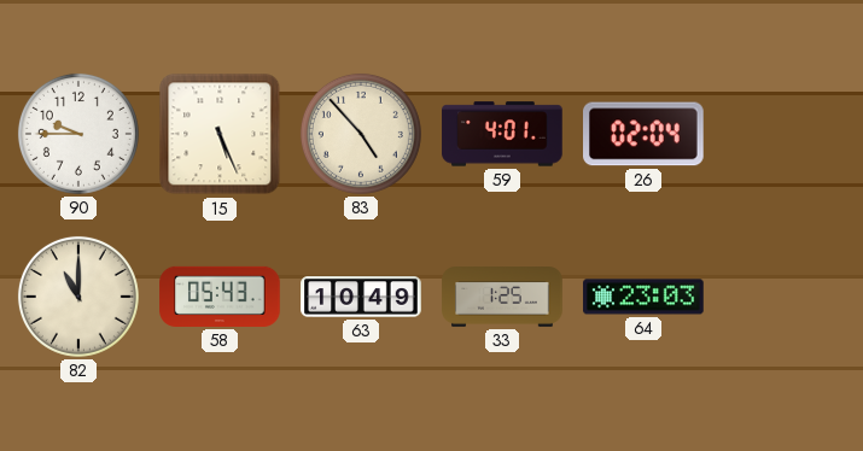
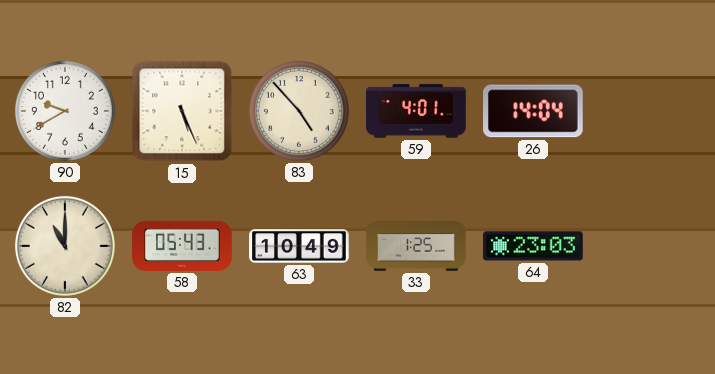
90: 9:45 -> 9:40 (65, 111)
26: 02:04 -> 14:04 (534, 111)
